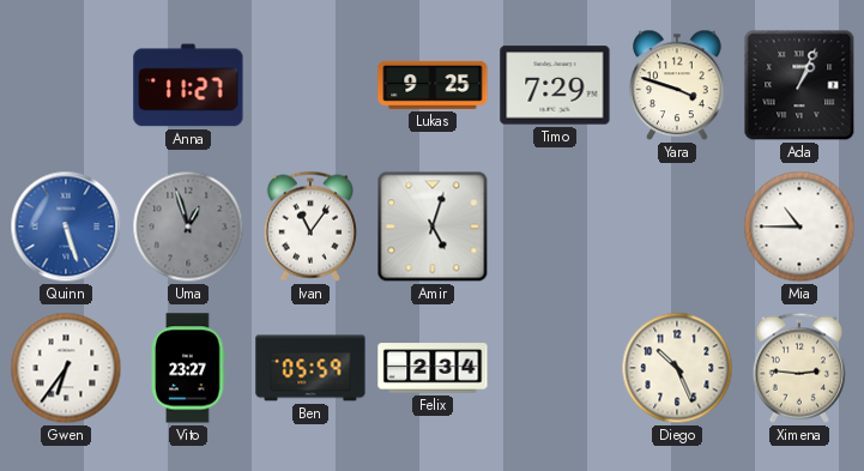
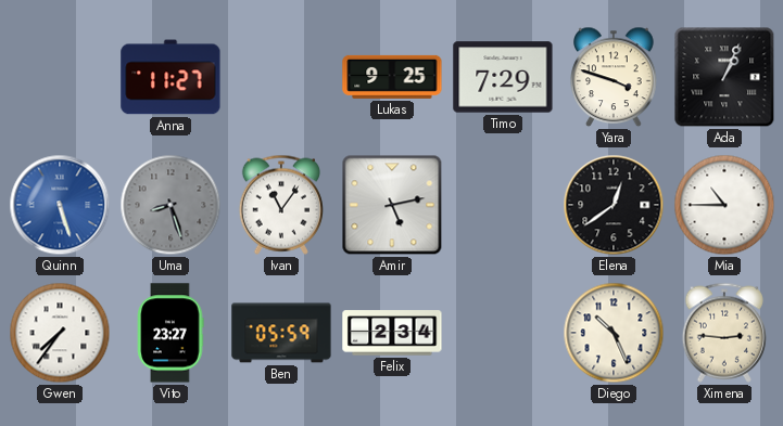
Uma: 12:57 -> 8:27 (171, 205)
Amir: 5:03 -> 5:13 (392, 205)
Elena: none -> 12:39 (614, 205)
Gwen: 6:36 -> 7:36 (60, 333)
